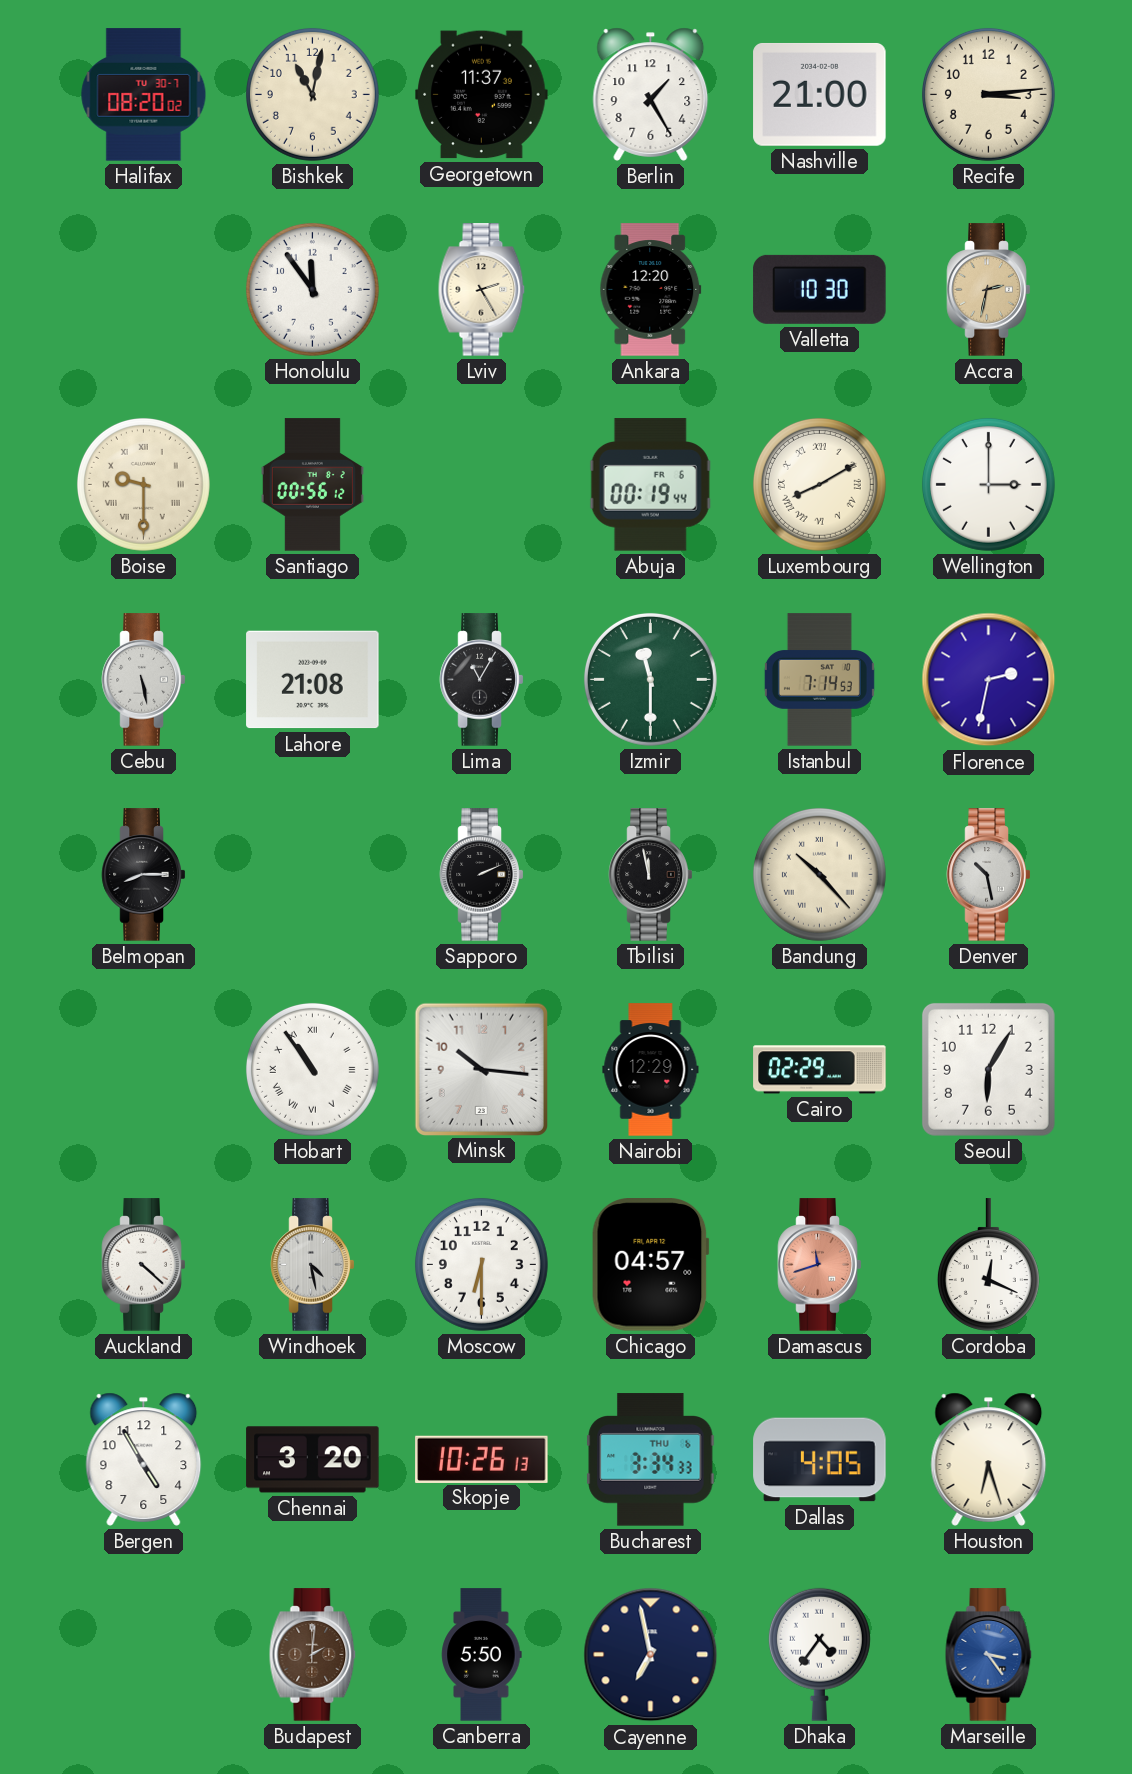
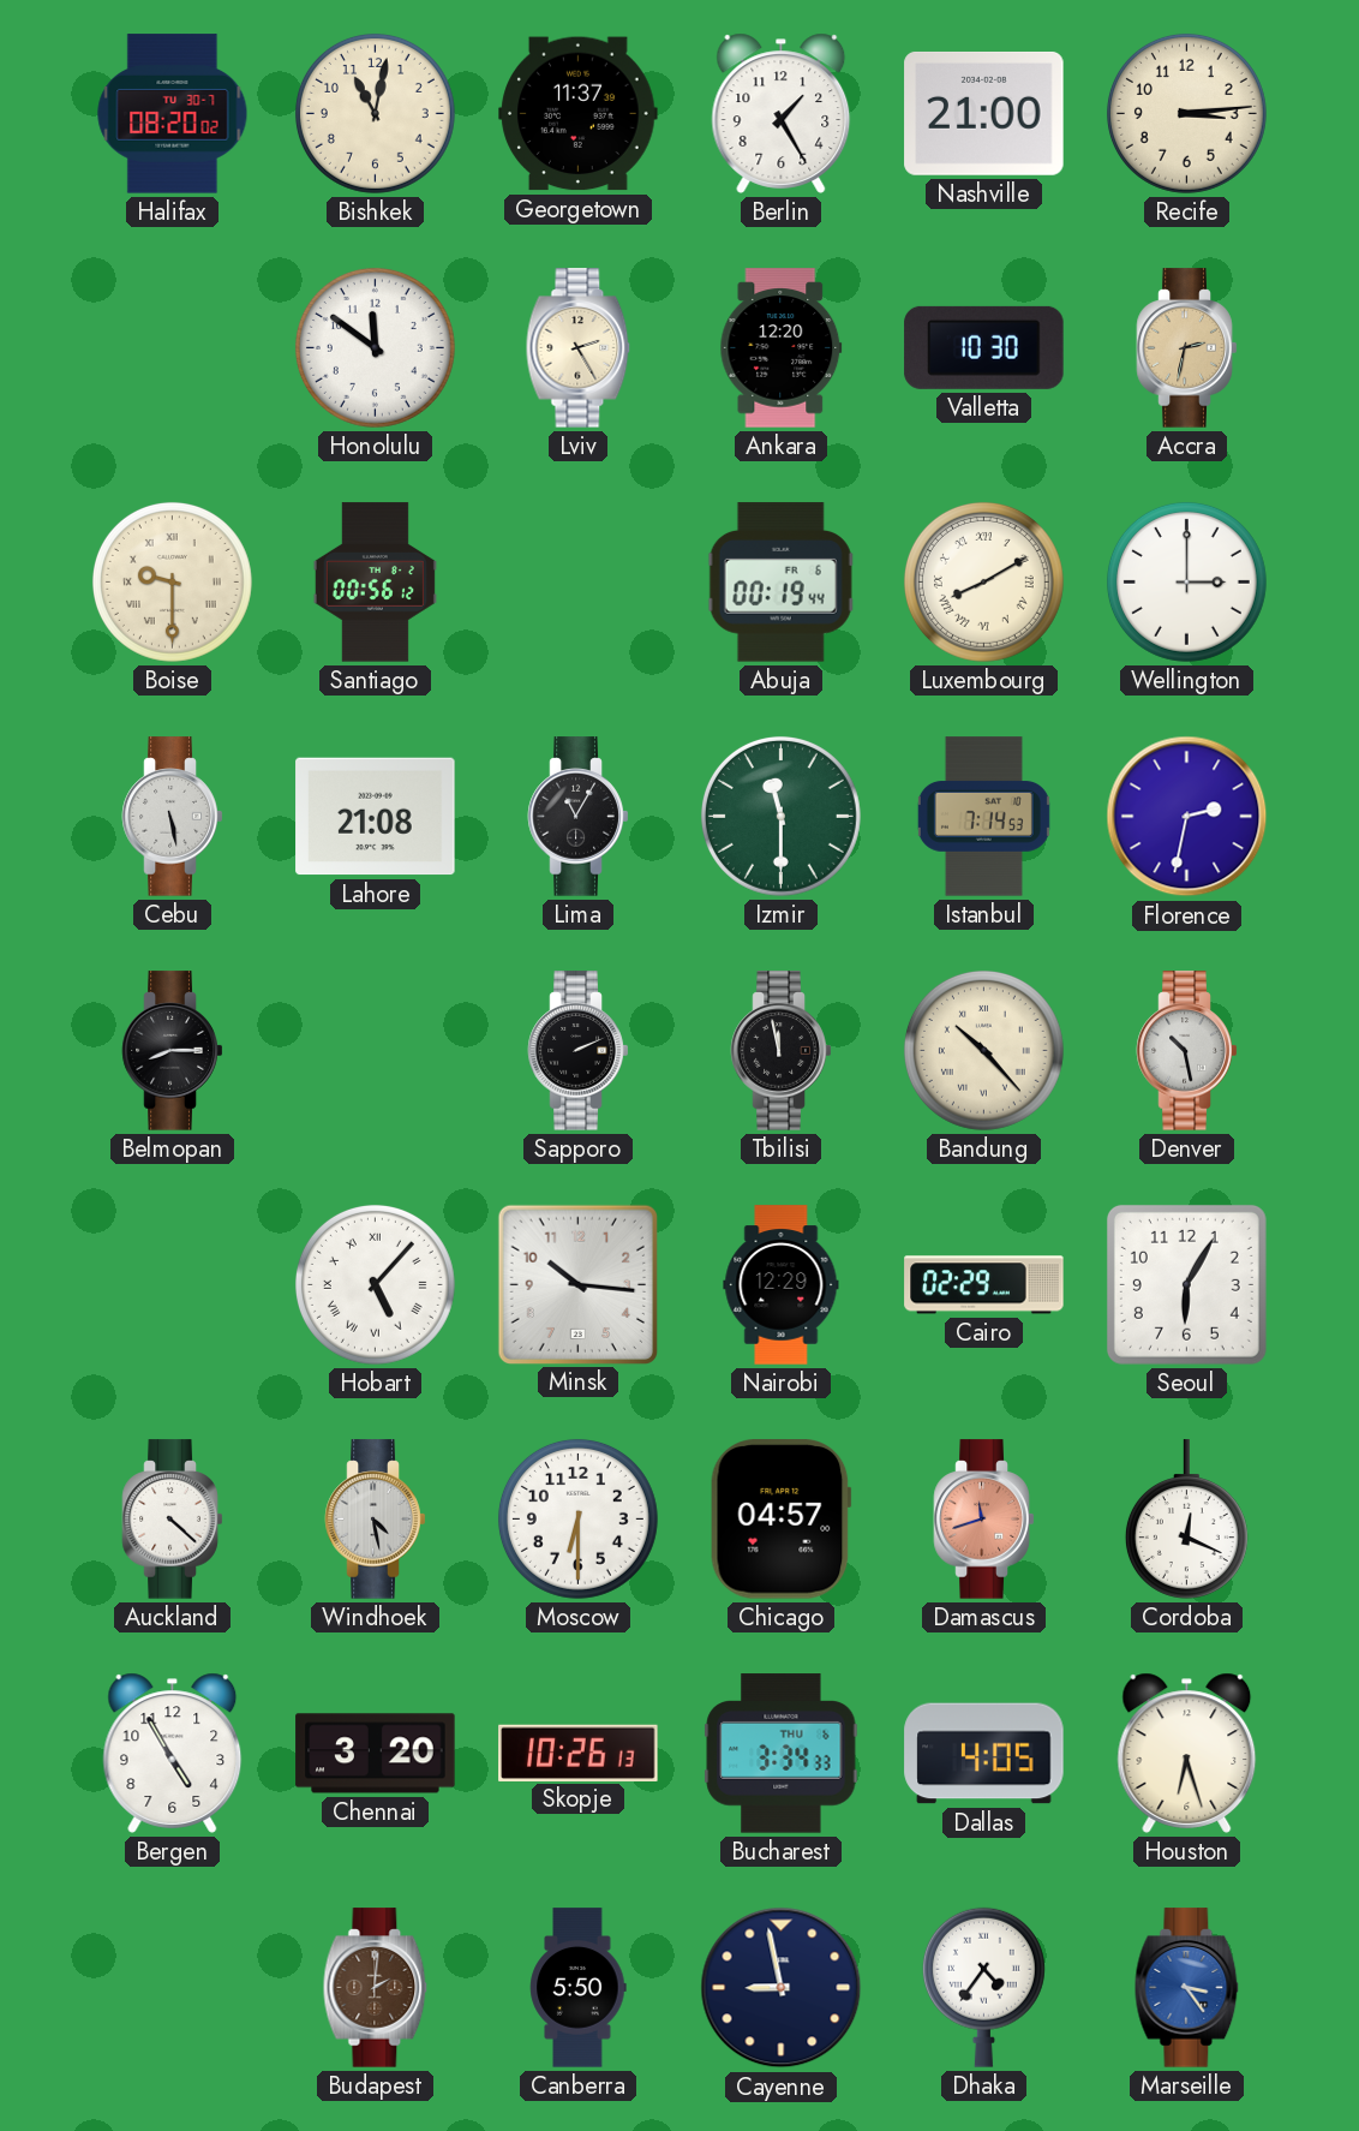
Honolulu: 11:54 -> 11:51 (375, 347)
Hobart: 10:54 -> 5:07 (375, 1284)
Cayenne: 6:58 -> 8:58 (782, 1988)
